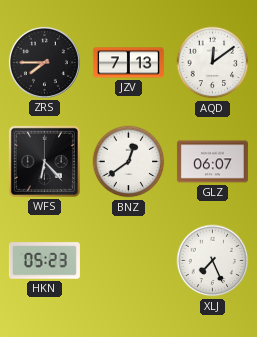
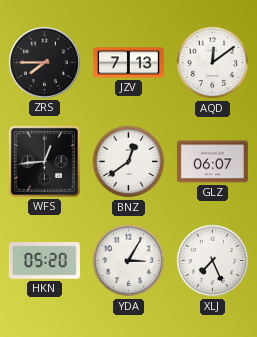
WFS: 6:23 -> 12:44 (44, 161)
HKN: 05:23 -> 05:20 (44, 261)
YDA: none -> 3:05 (129, 261)
